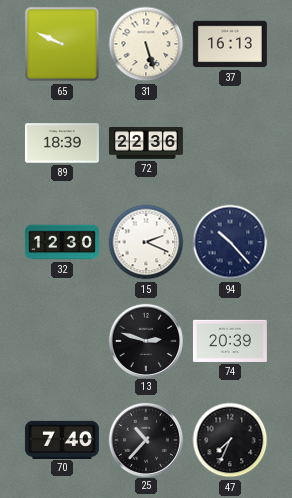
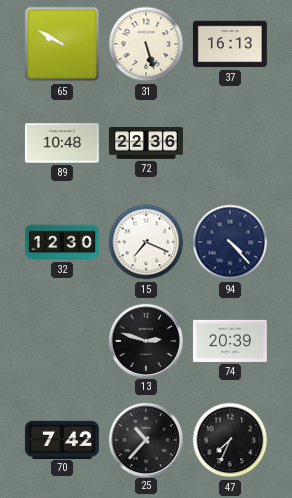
65: 9:49 -> 9:50 (62, 44)
89: 18:39 -> 10:48 (62, 143)
15: 2:19 -> 7:19 (146, 242)
94: 10:23 -> 4:23 (230, 242)
70: 7:40 -> 7:42 (62, 439)
